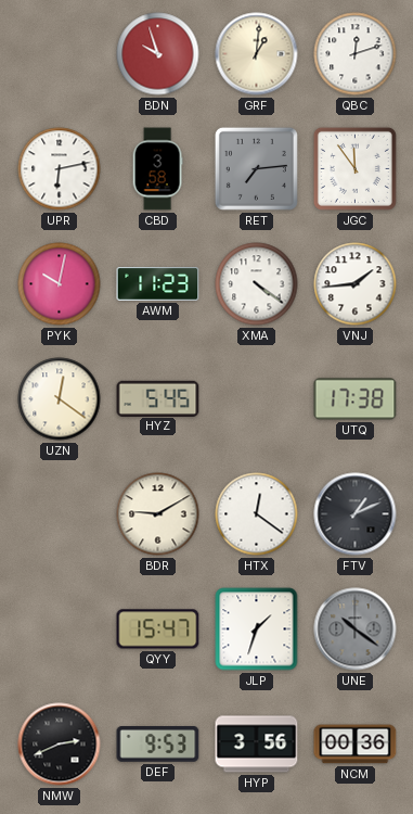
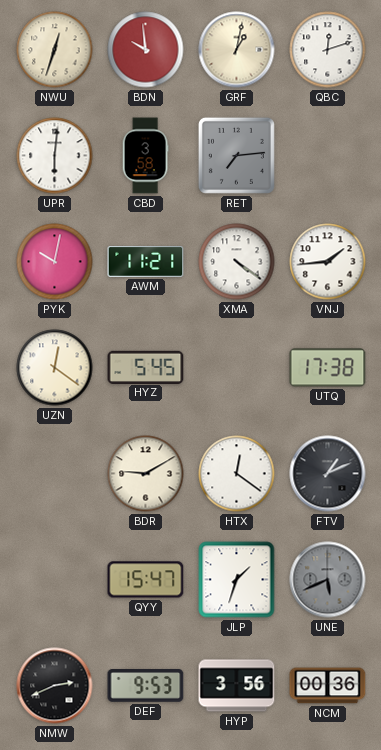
NWU: none -> 12:33 (55, 50)
BDN: 9:57 -> 9:59 (146, 50)
GRF: 1:01 -> 1:02 (237, 50)
UPR: 6:13 -> 6:01 (55, 156)
JGC: 11:54 -> none (354, 168)
AWM: 11:23 -> 11:21 (146, 262)
UNE: 10:21 -> 5:41 (328, 580)
